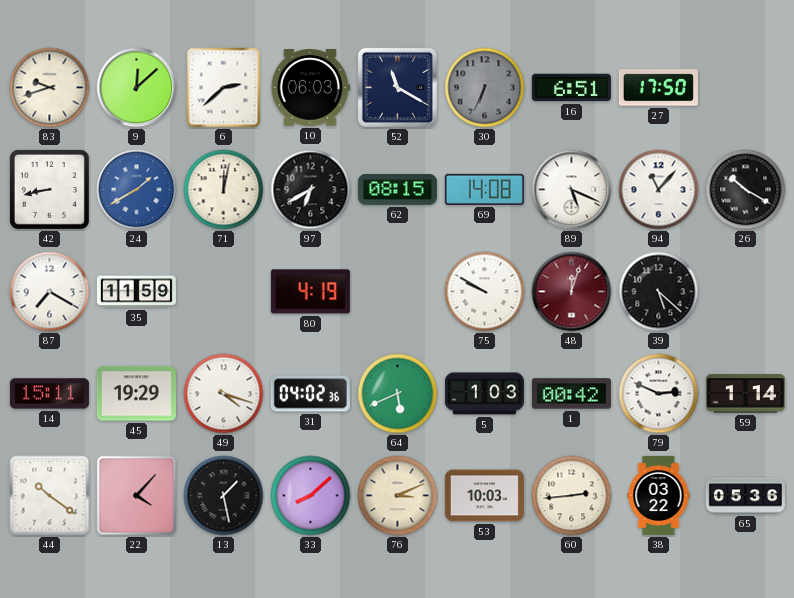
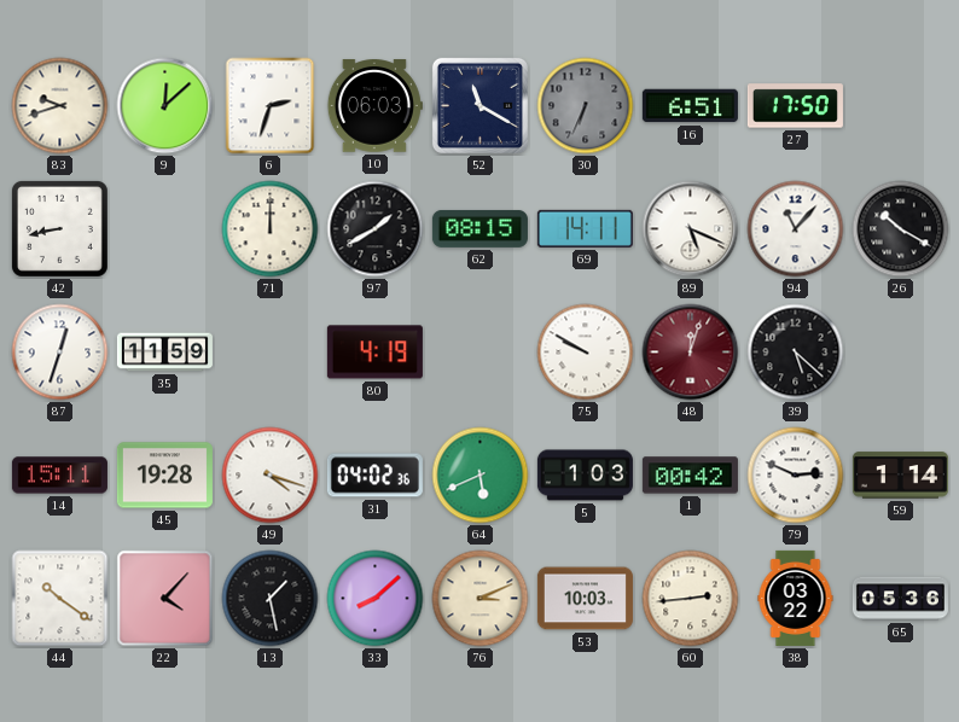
6: 2:38 -> 2:33 (271, 106)
24: 1:40 -> none (137, 190)
71: 12:02 -> 12:00 (271, 229)
97: 6:40 -> 1:40 (376, 229)
69: 14:08 -> 14:11 (585, 228)
87: 7:20 -> 12:33 (60, 353)
45: 19:29 -> 19:28 (164, 476)
